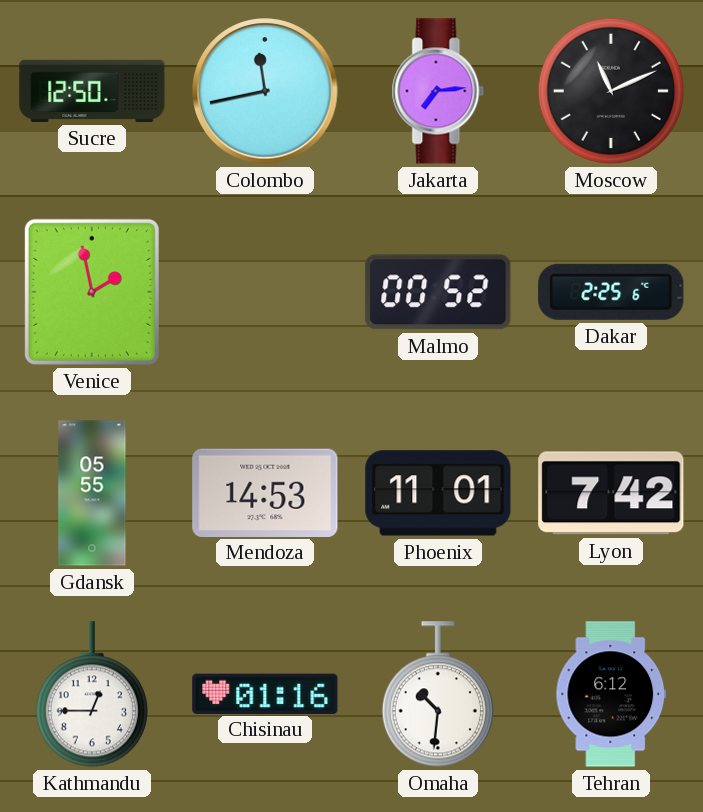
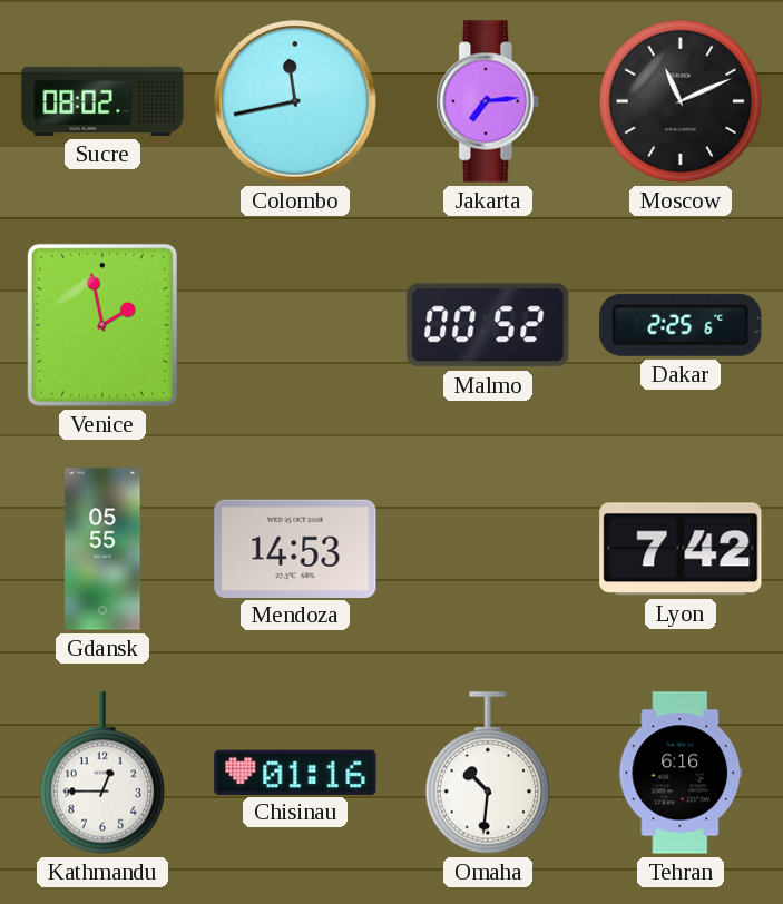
Sucre: 12:50 -> 08:02 (102, 101)
Phoenix: 11:01 -> none (438, 493)
Tehran: 6:12 -> 6:16 (681, 773)
